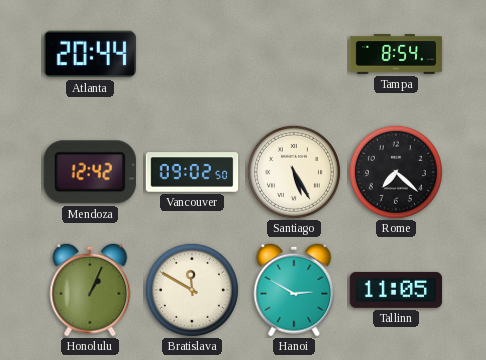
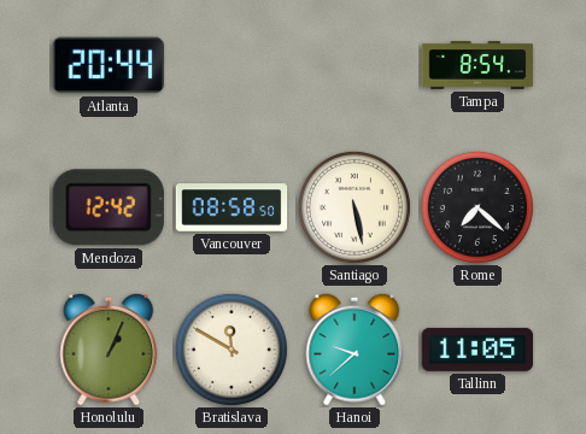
Vancouver: 09:02 -> 08:58 (232, 207)
Santiago: 5:25 -> 5:28 (354, 207)
Hanoi: 2:50 -> 9:38 (354, 350)
